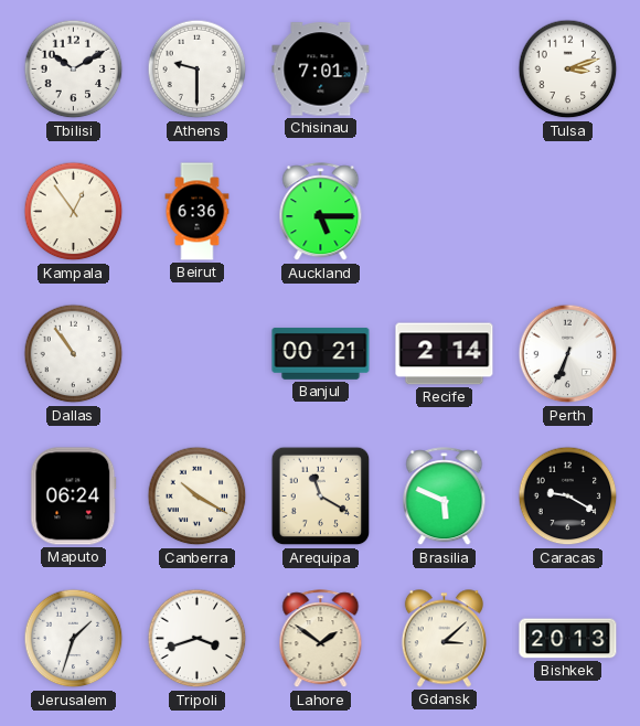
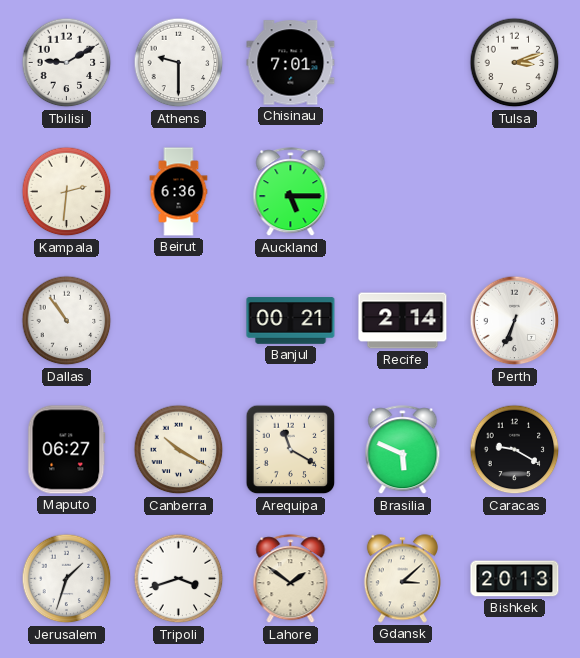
Tbilisi: 10:10 -> 9:10 (67, 63)
Kampala: 12:54 -> 2:31 (67, 192)
Maputo: 06:24 -> 06:27 (67, 450)
